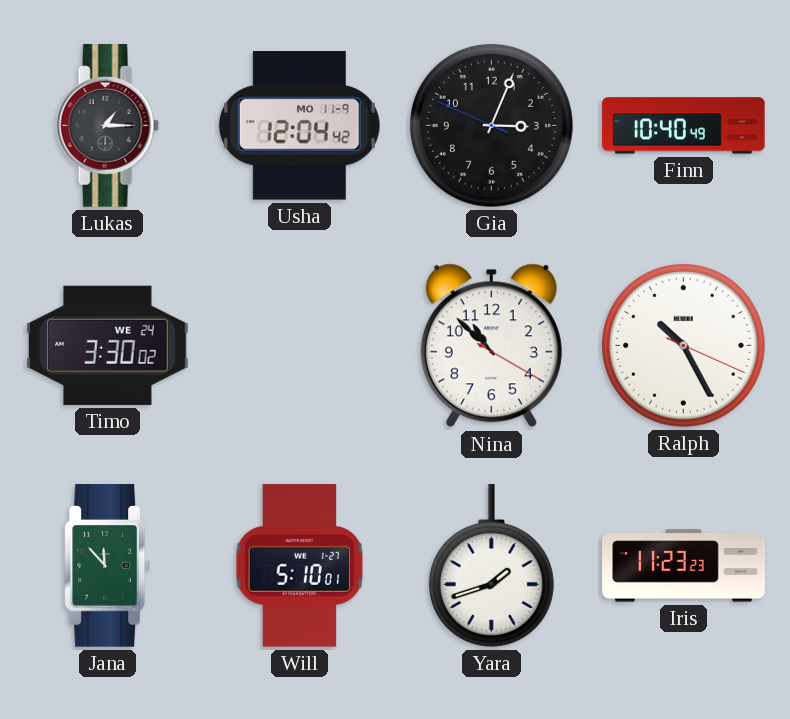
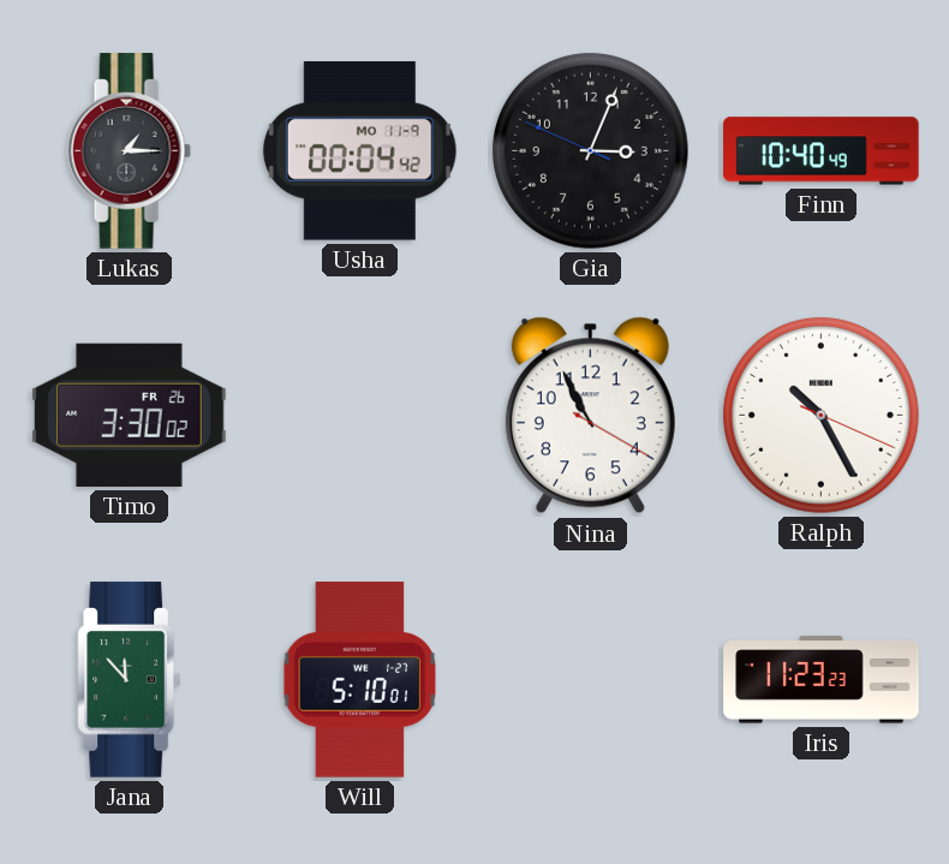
Usha: 12:04 -> 00:04 (359, 151)
Timo date: WE 24 -> FR 26 (130, 415)
Nina: 10:52 -> 10:55 (590, 416)
Yara: 1:42 -> none (491, 566)
